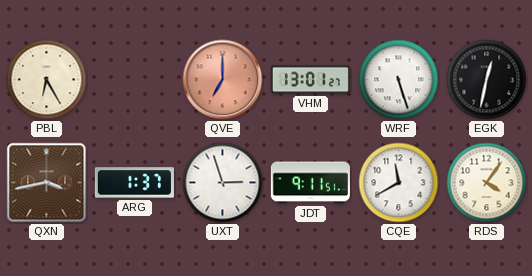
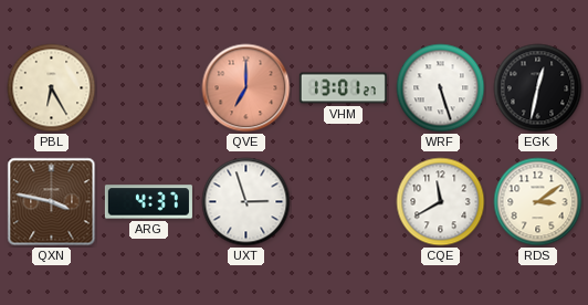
QXN: 3:43 -> 3:47 (52, 202)
ARG: 1:37 -> 4:37 (148, 202)
JDT: 9:11 -> none (310, 183)
RDS: 4:06 -> 3:09 (538, 202)
